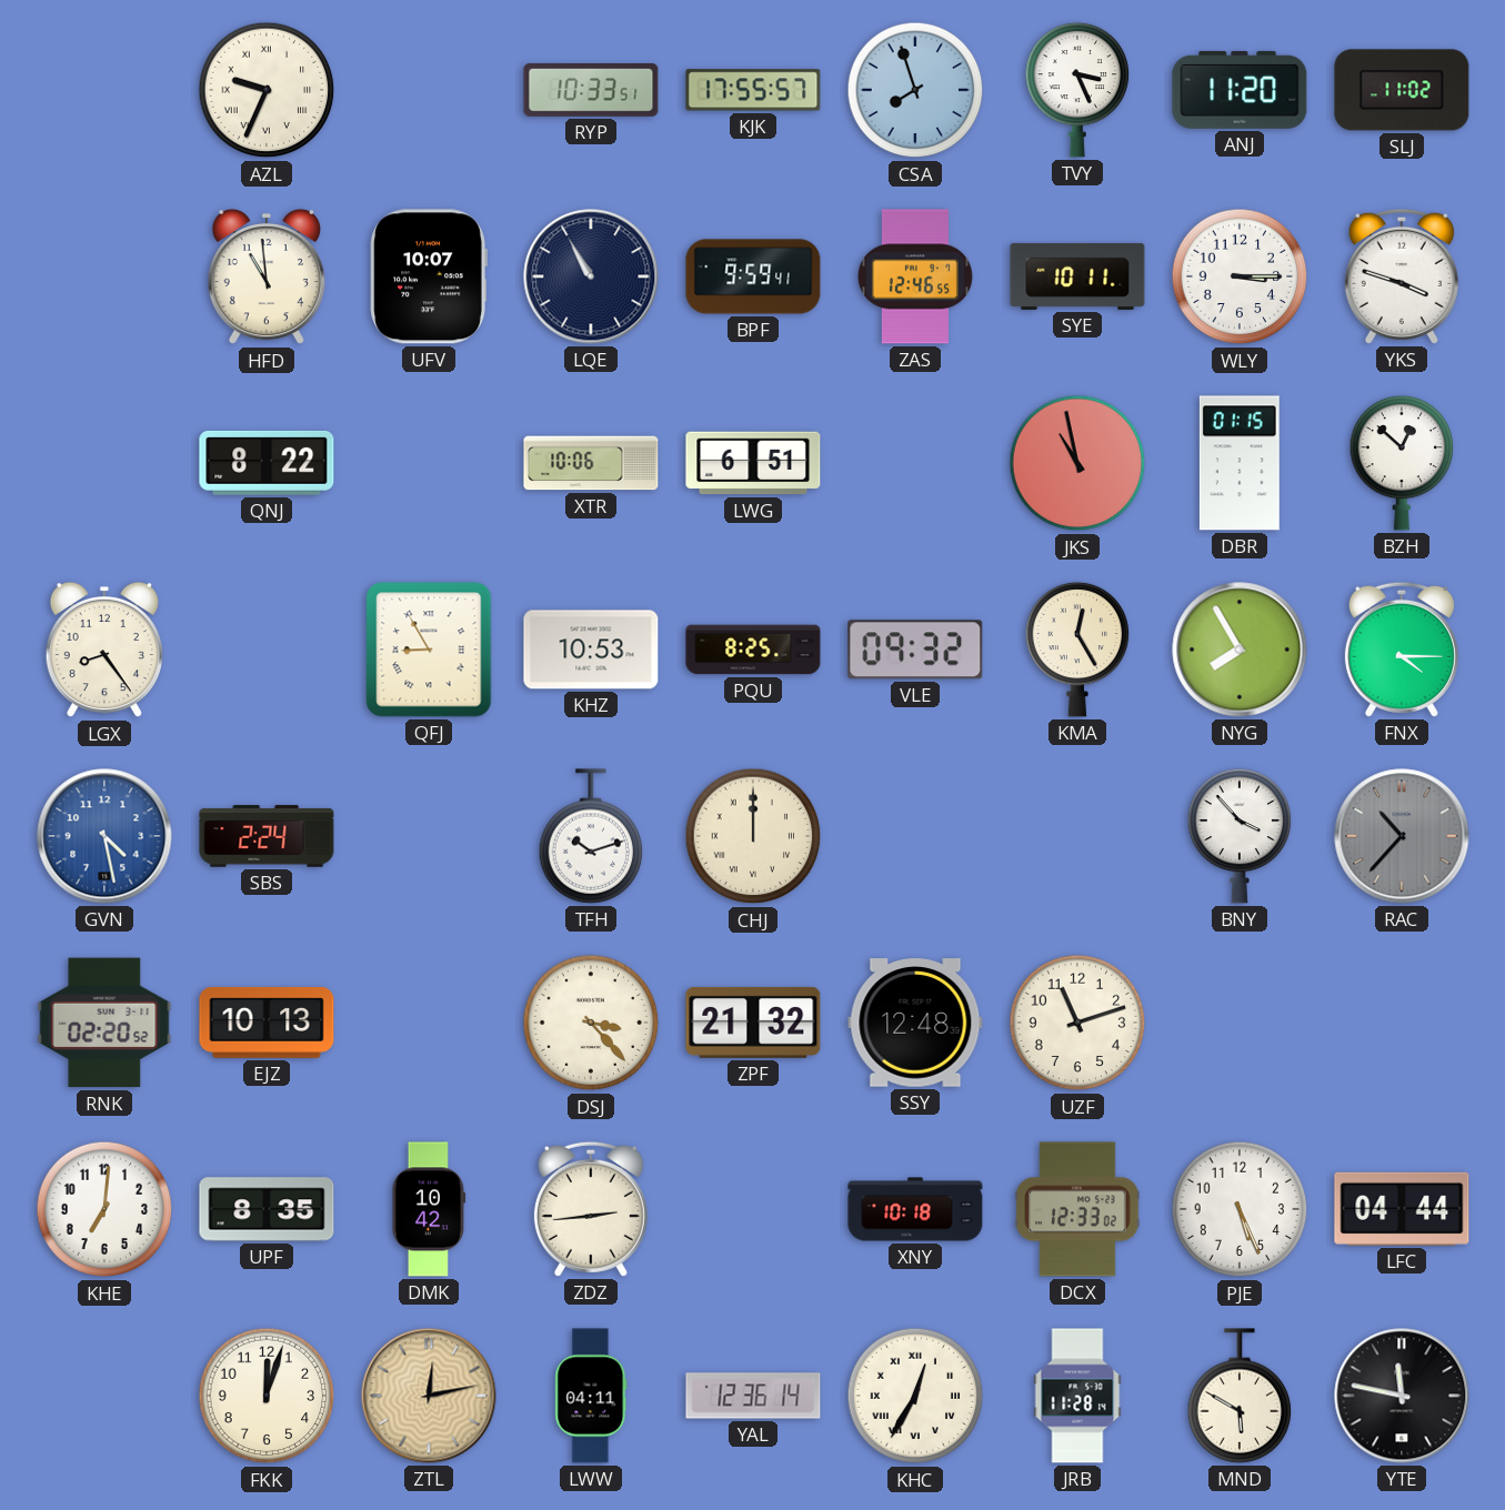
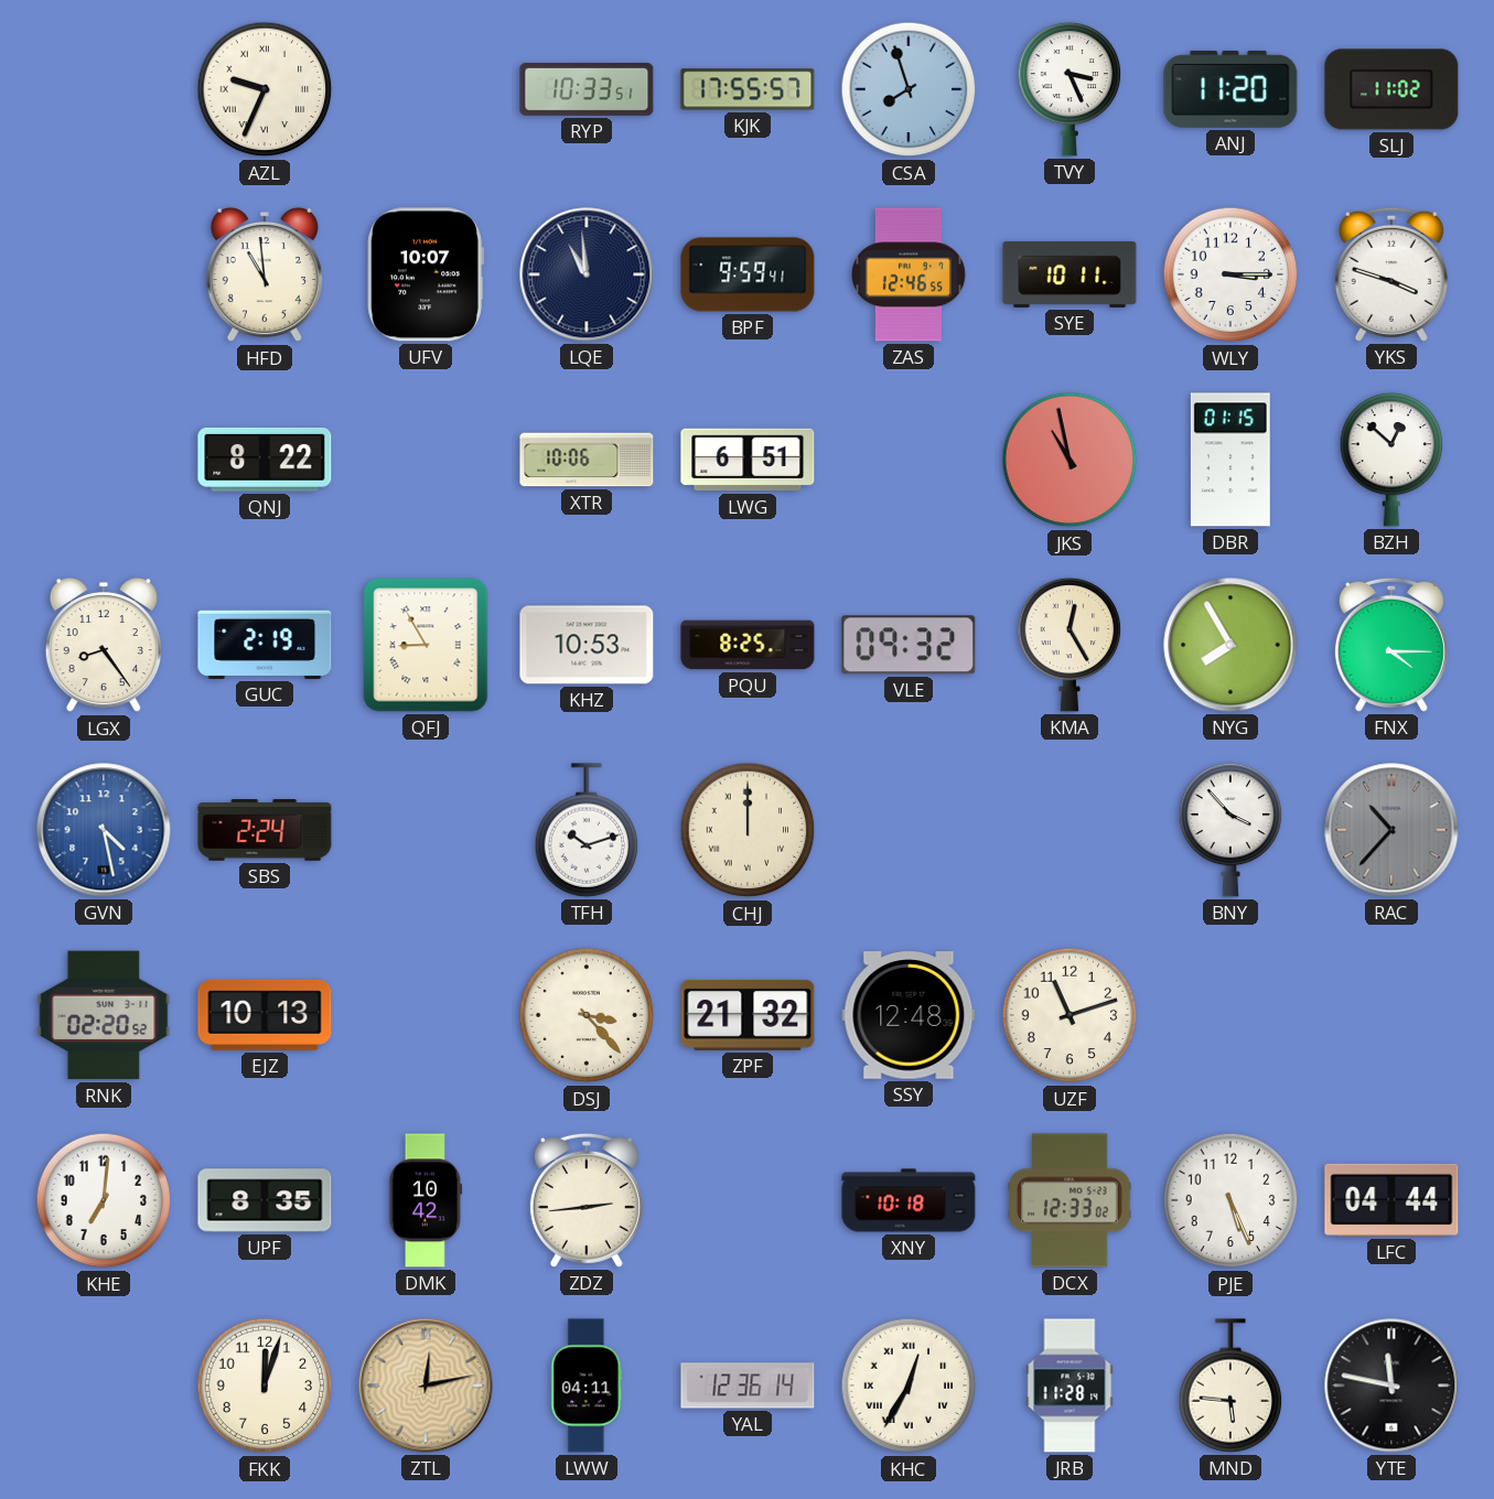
LQE: 10:55 -> 10:59 (587, 274)
GUC: none -> 2:19 (265, 645)
MND: 5:50 -> 5:46 (1230, 1385)
